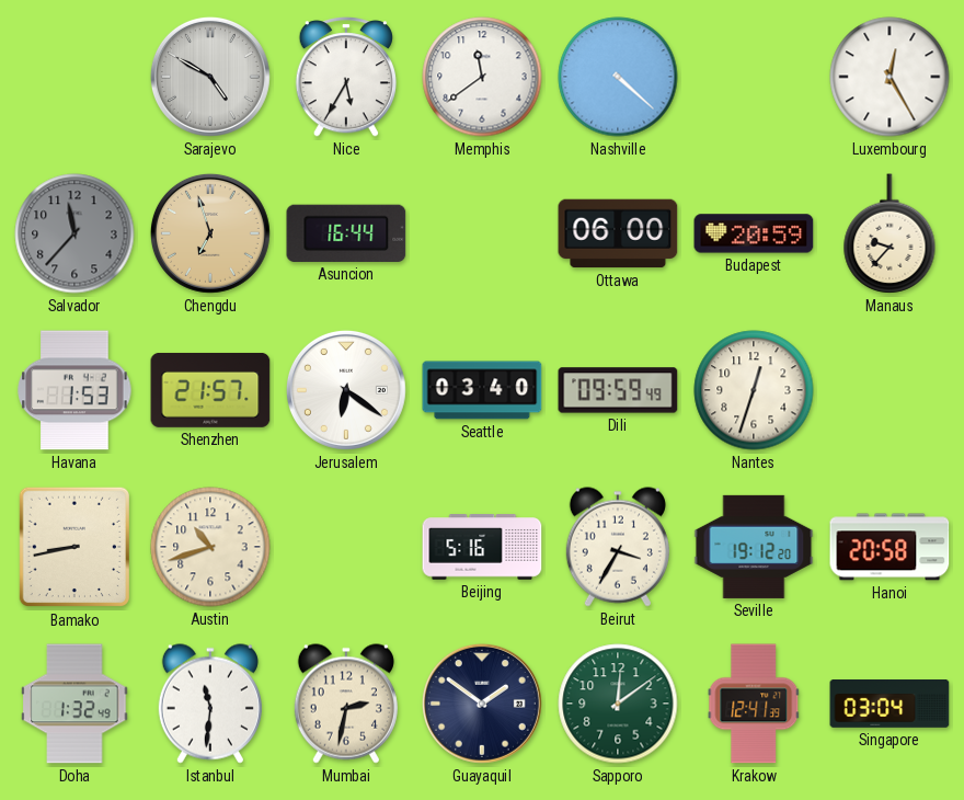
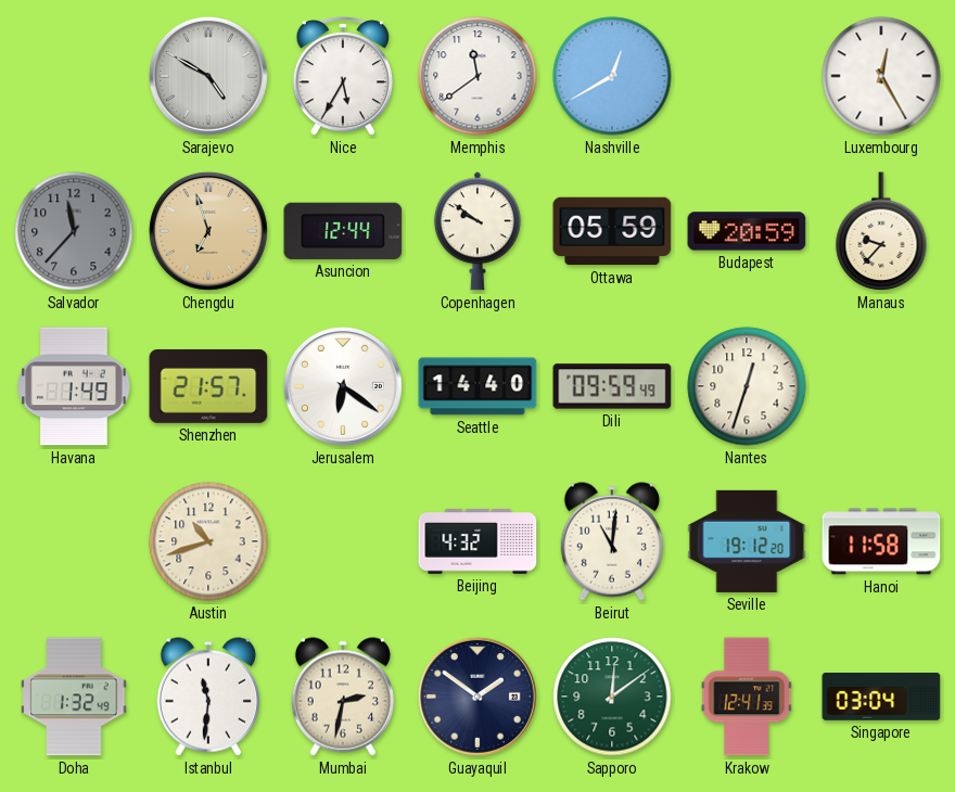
Nashville: 4:22 -> 12:40 (612, 76)
Asuncion: 16:44 -> 12:44 (343, 231)
Copenhagen: none -> 9:51 (477, 231)
Ottawa: 06:00 -> 05:59 (612, 231)
Havana: 1:53 -> 1:49 (74, 386)
Seattle: 03:40 -> 14:40 (477, 386)
Bamako: 8:43 -> none (73, 547)
Beijing: 5:16 -> 4:32 (477, 541)
Beirut: 3:35 -> 11:01 (612, 541)
Hanoi: 20:58 -> 11:58 (881, 541)
